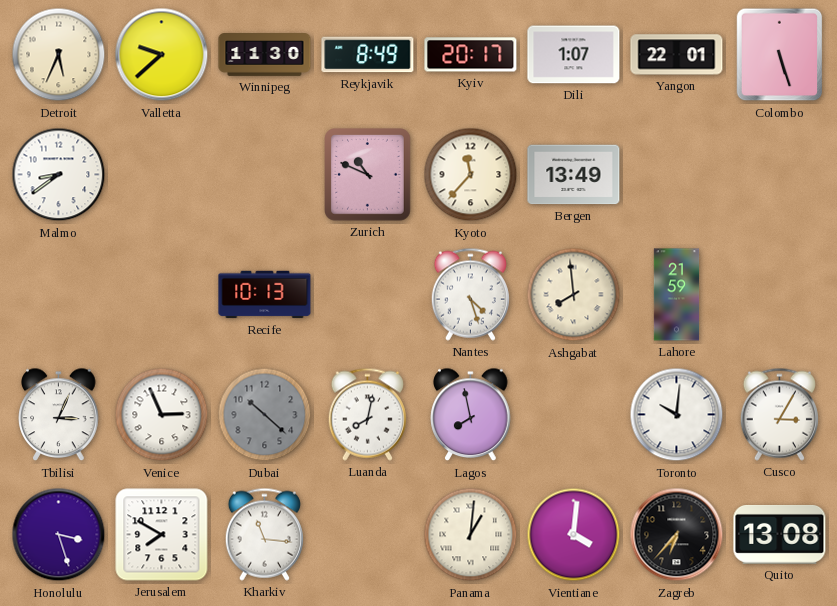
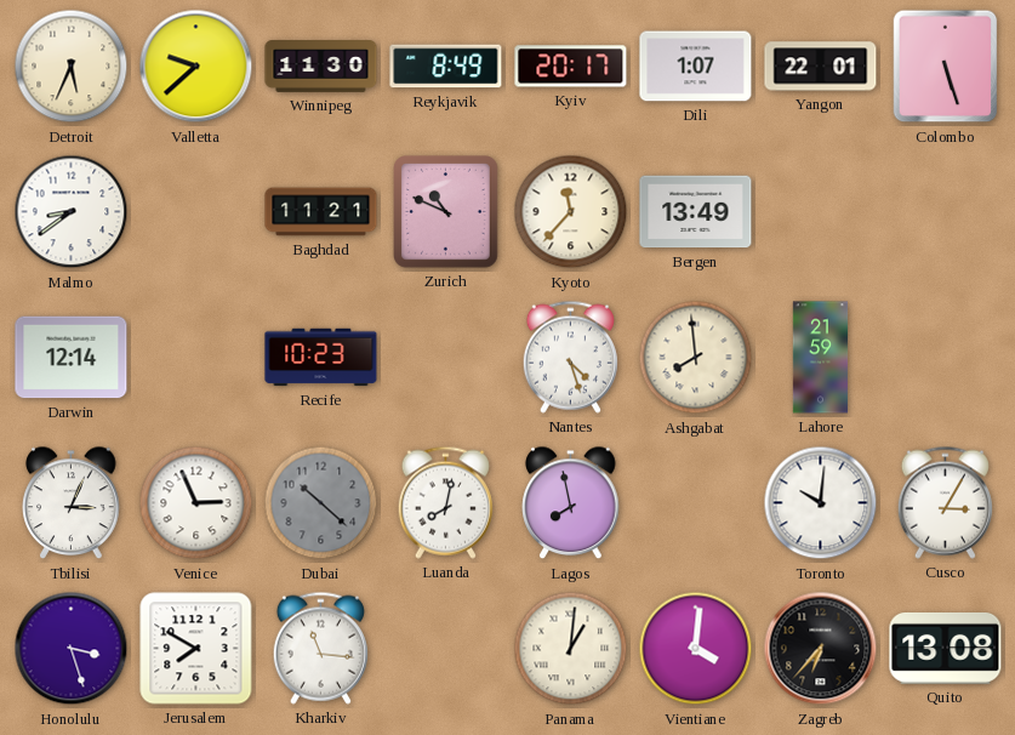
Baghdad: none -> 11:21 (321, 212)
Darwin: none -> 12:14 (72, 358)
Recife: 10:13 -> 10:23 (321, 358)
